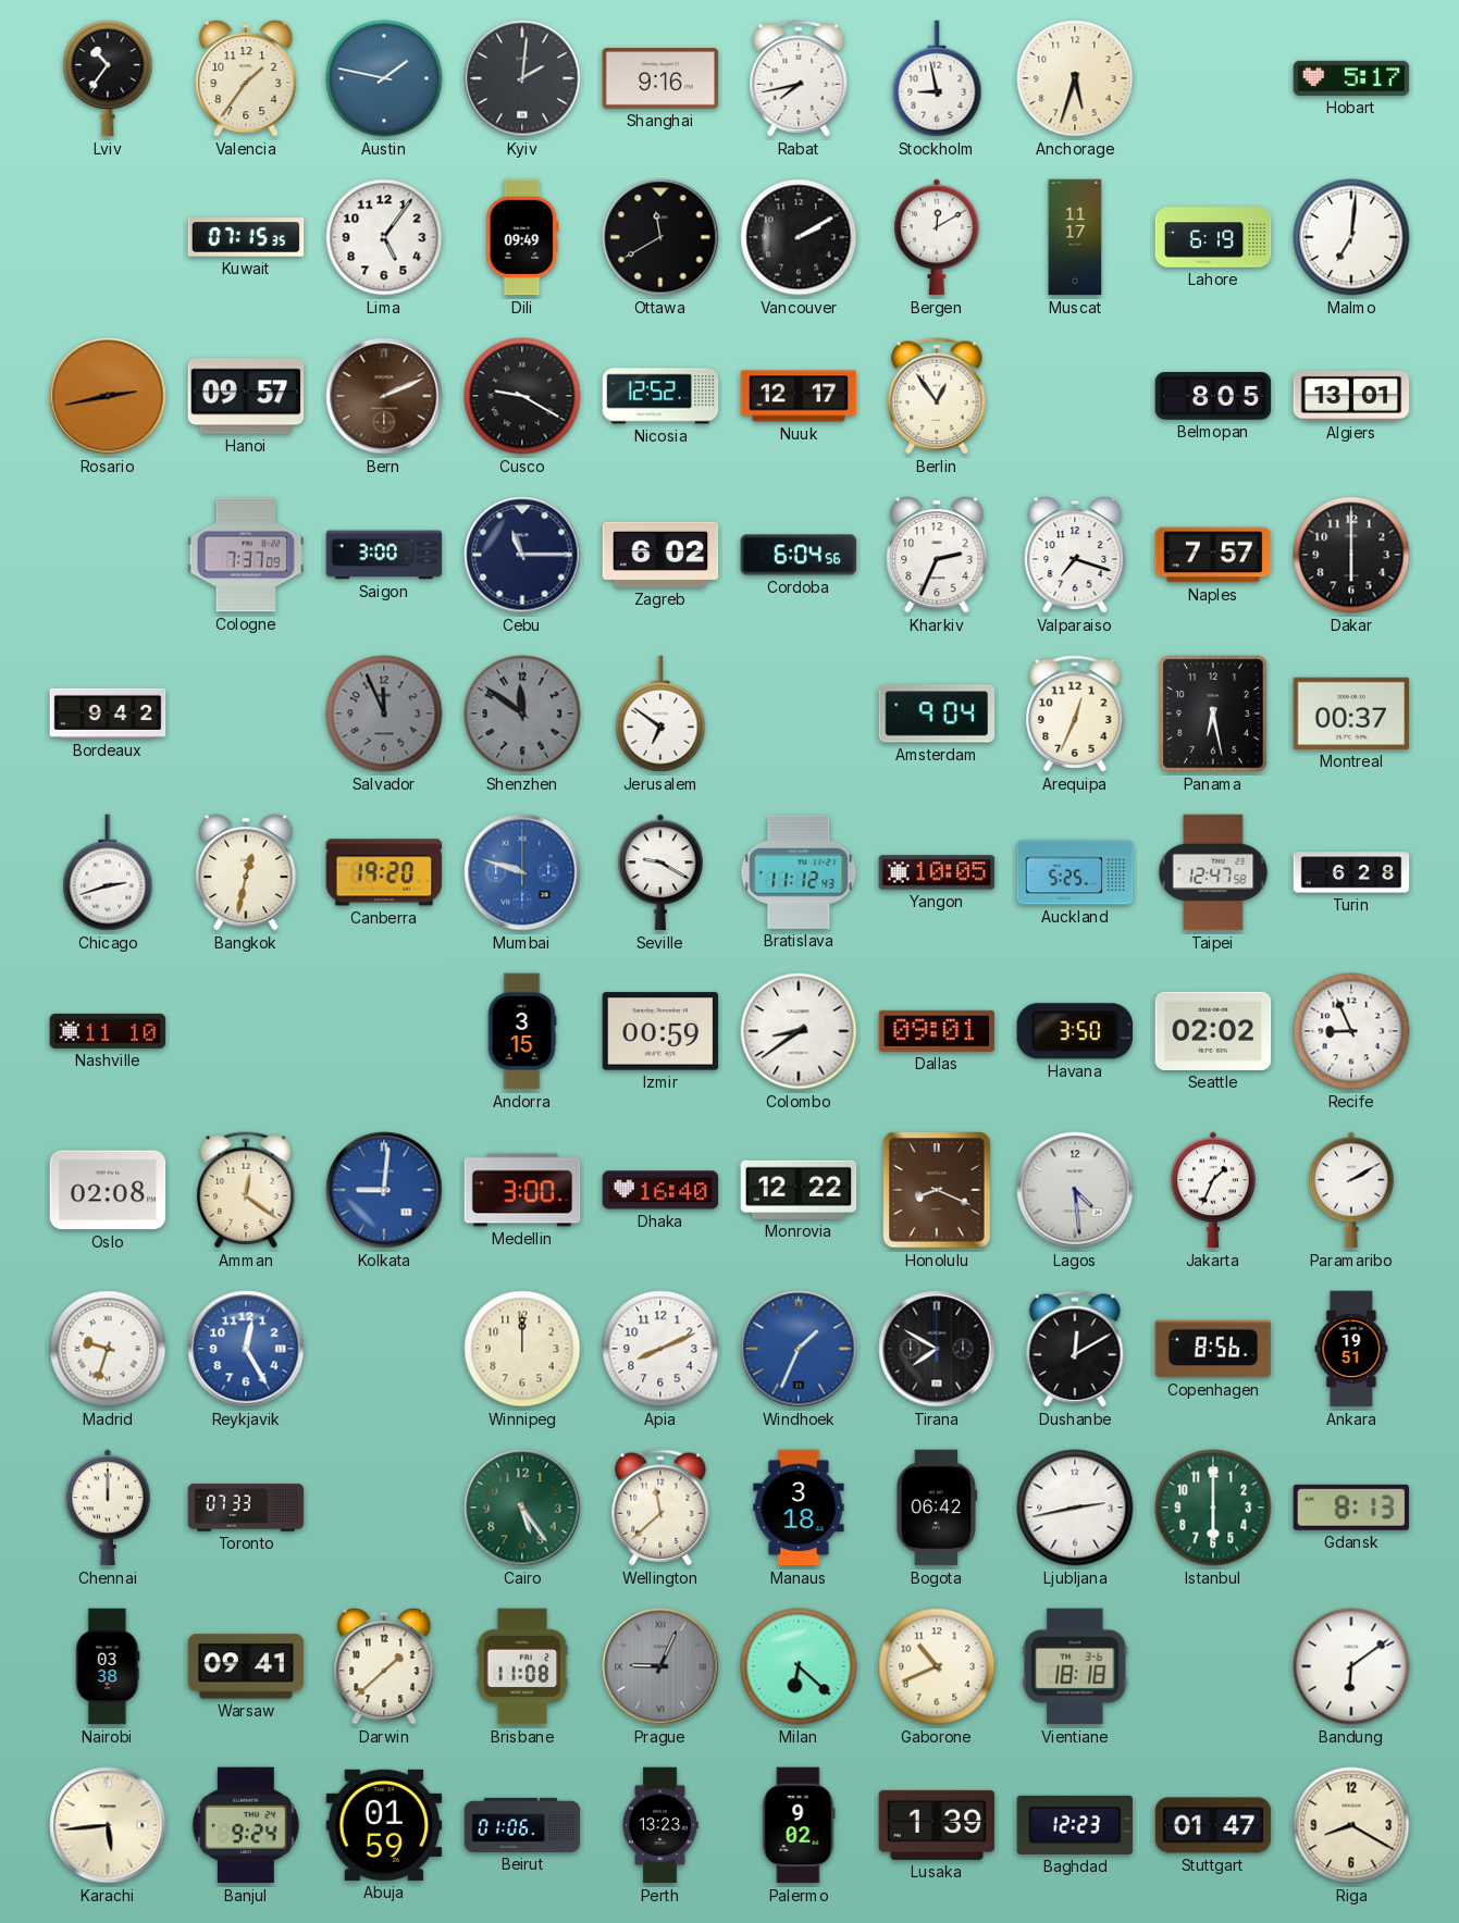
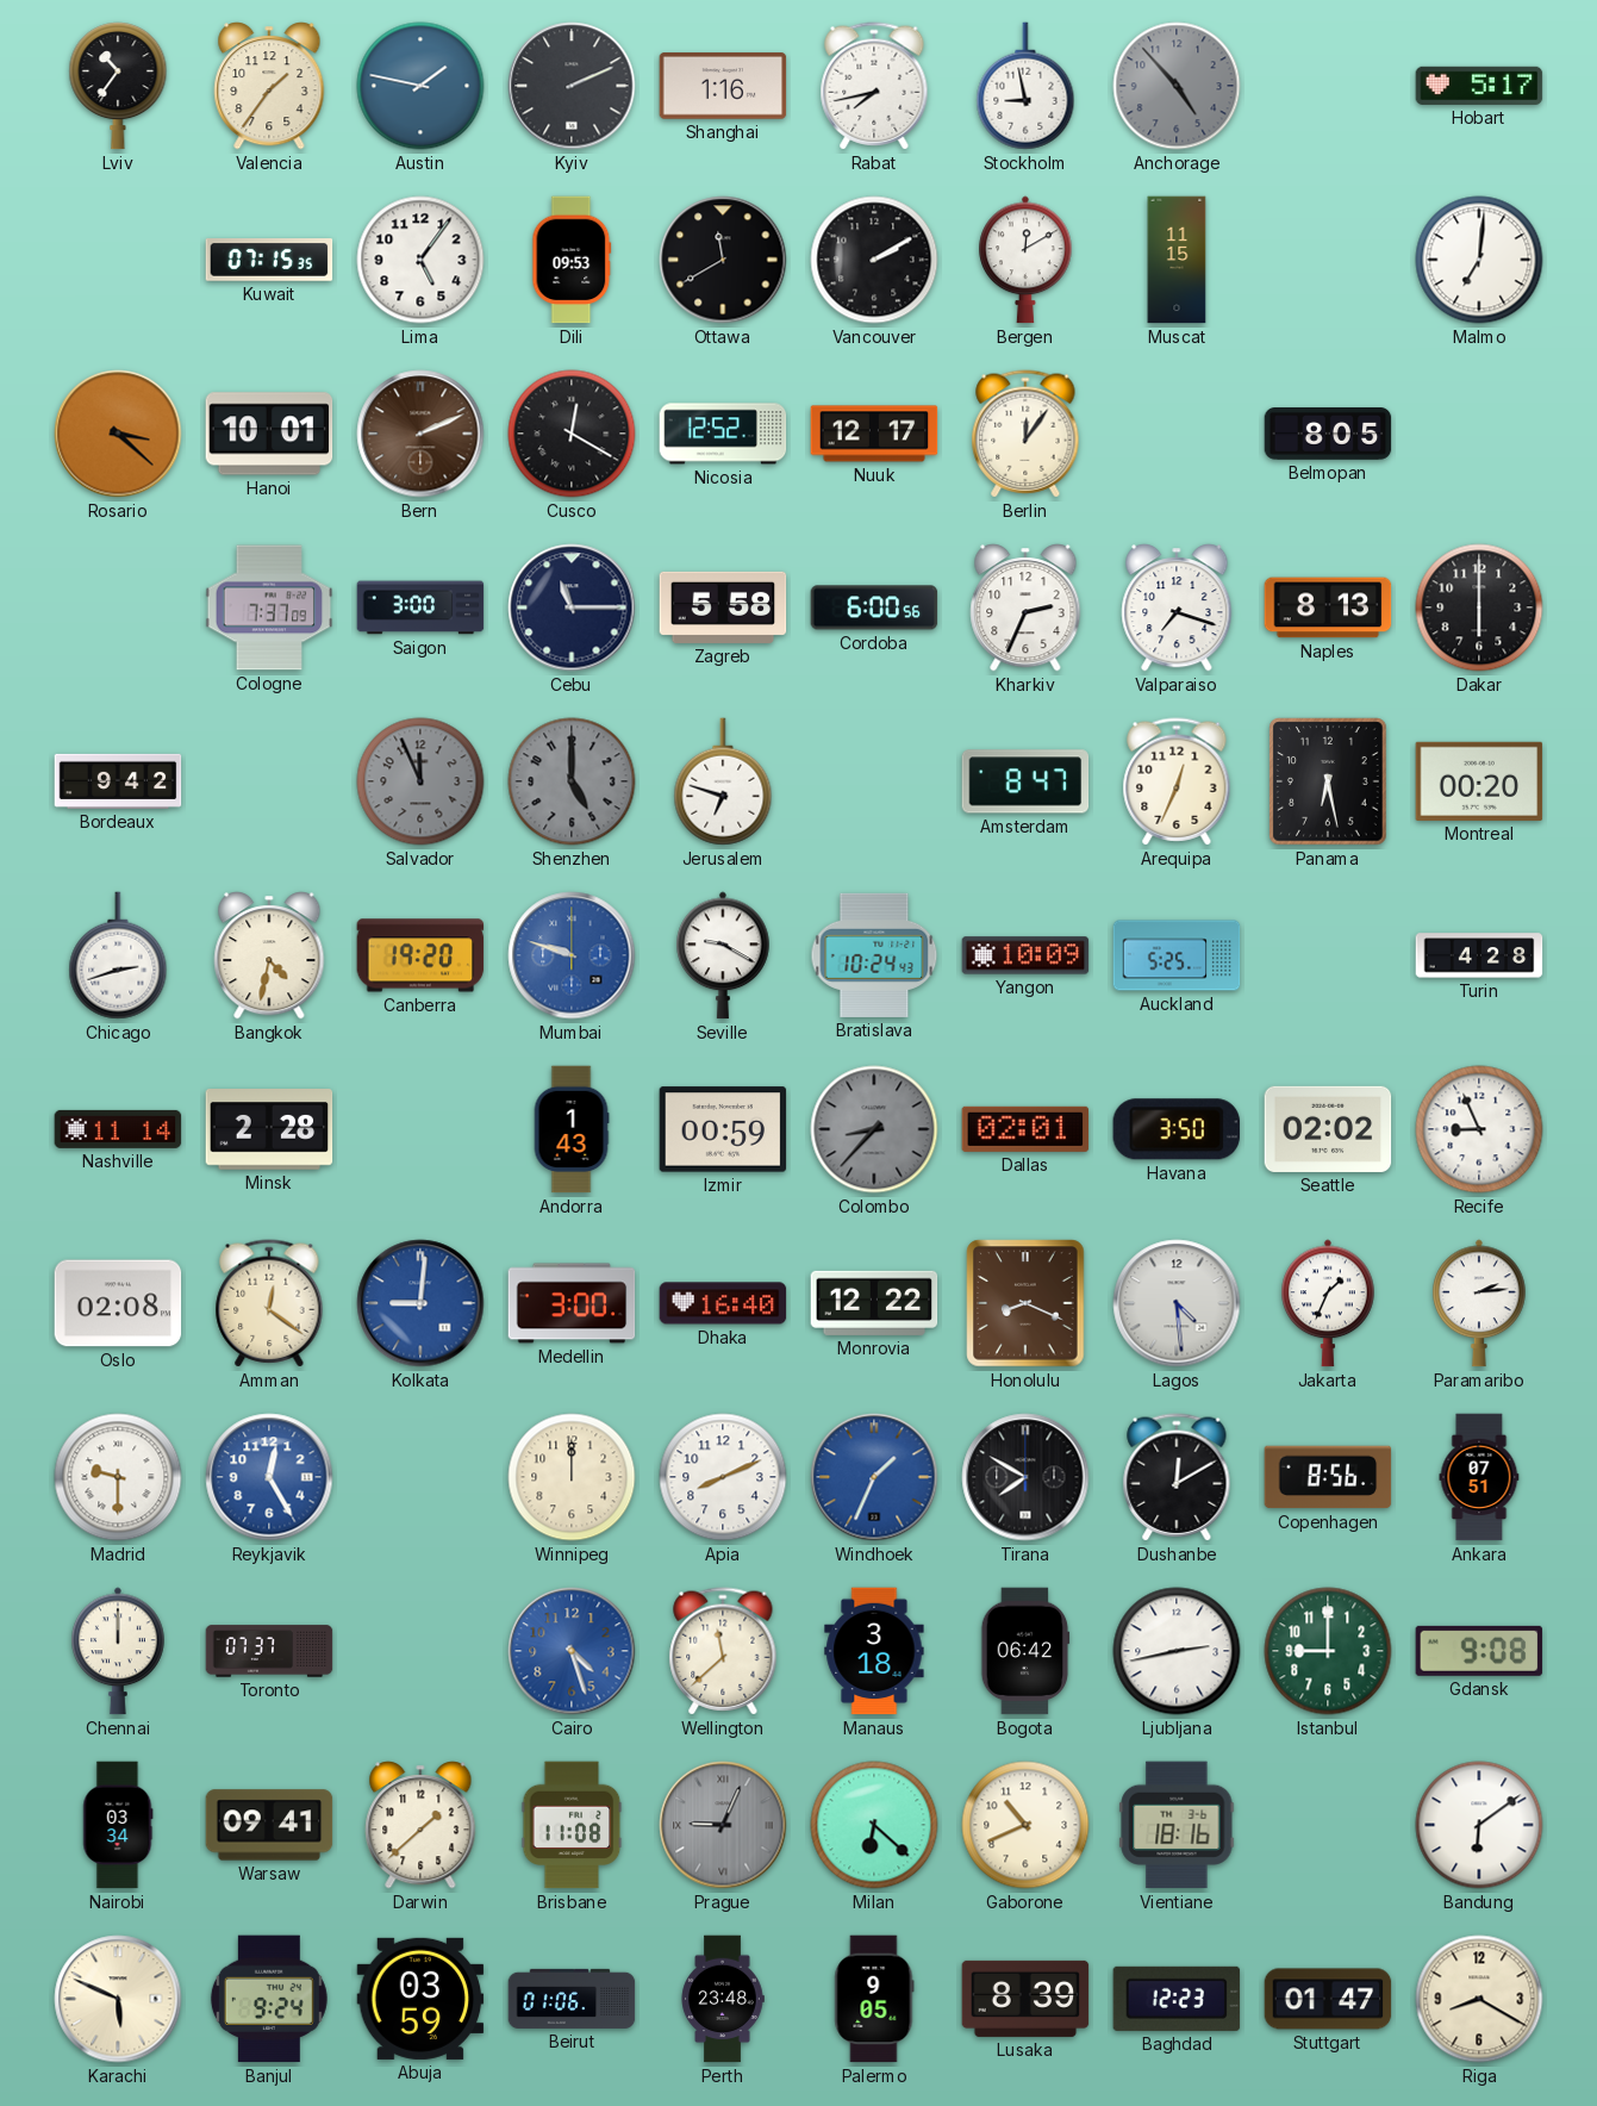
Kyiv: 2:01 -> 2:11 (572, 86)
Shanghai: 9:16 -> 1:16 (723, 86)
Anchorage: 5:33 -> 4:53 (1177, 86)
Anchorage dial: cream -> grey (1177, 86)
Dili: 09:49 -> 09:53 (572, 260)
Muscat: 11:17 -> 11:15 (1177, 260)
Lahore: 6:19 -> none (1213, 237)
Rosario: 2:43 -> 3:22 (118, 434)
Hanoi: 09:57 -> 10:01 (269, 434)
Cusco: 9:20 -> 12:20 (572, 434)
Berlin: 12:54 -> 12:06 (1025, 434)
Algiers: 13:01 -> none (1351, 396)
Zagreb: 6:02 -> 5:58 (723, 607)
Cordoba: 6:04 -> 6:00 (874, 607)
Naples: 7:57 -> 8:13 (1328, 607)
Shenzhen: 11:51 -> 5:00 (572, 781)
Jerusalem: 6:51 -> 6:48 (723, 781)
Amsterdam: 9:04 -> 8:47 (1025, 781)
Montreal: 00:37 -> 00:20 (1479, 781)
Bangkok: 12:32 -> 4:32 (269, 955)
Bratislava: 11:12 -> 10:24 (874, 955)
Yangon: 10:05 -> 10:09 (1025, 955)
Taipei: 12:47 -> none (1213, 872)
Turin: 6:28 -> 4:28 (1479, 955)
Nashville: 11:10 -> 11:14 (118, 1129)
Minsk: none -> 2:28 (269, 1130)
Andorra: 3:15 -> 1:43 (572, 1129)
Colombo: 8:39 -> 8:37 (874, 1129)
Colombo dial: white -> grey (874, 1129)
Dallas: 09:01 -> 02:01 (1025, 1129)
Paramaribo: 2:10 -> 2:14 (1479, 1303)
Madrid: 9:33 -> 9:30 (118, 1477)
Ankara: 19:51 -> 07:51 (1479, 1477)
Toronto: 07:33 -> 07:37 (269, 1651)
Cairo: 5:24 -> 4:27 (572, 1651)
Cairo dial: green -> blue (572, 1651)
Istanbul: 6:00 -> 9:00 (1328, 1651)
Gdansk: 8:13 -> 9:08 (1479, 1651)
Nairobi: 03:38 -> 03:34 (118, 1825)
Vientiane: 18:18 -> 18:16 (1177, 1825)
Karachi: 5:44 -> 5:49 (118, 1999)
Abuja: 01:59 -> 03:59 (420, 1999)
Perth: 13:23 -> 23:48 (723, 1999)
Palermo: 9:02 -> 9:05 (874, 1999)
Lusaka: 1:39 -> 8:39 (1025, 1999)
